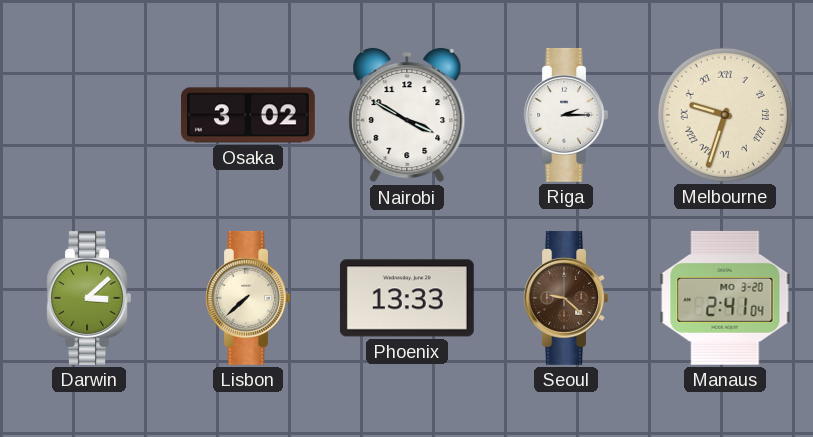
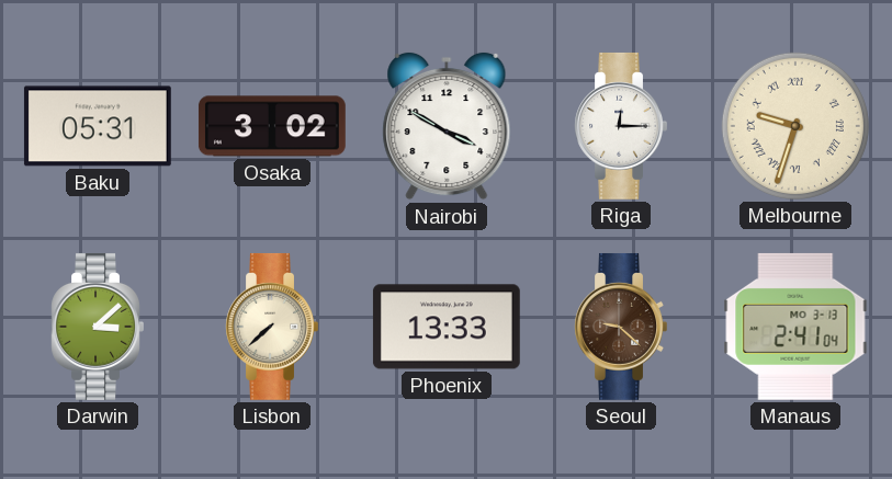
Baku: none -> 05:31 (98, 126)
Riga: 2:15 -> 12:15 (621, 126)
Manaus date: MO 3-20 -> MO 3-13 (795, 327)
